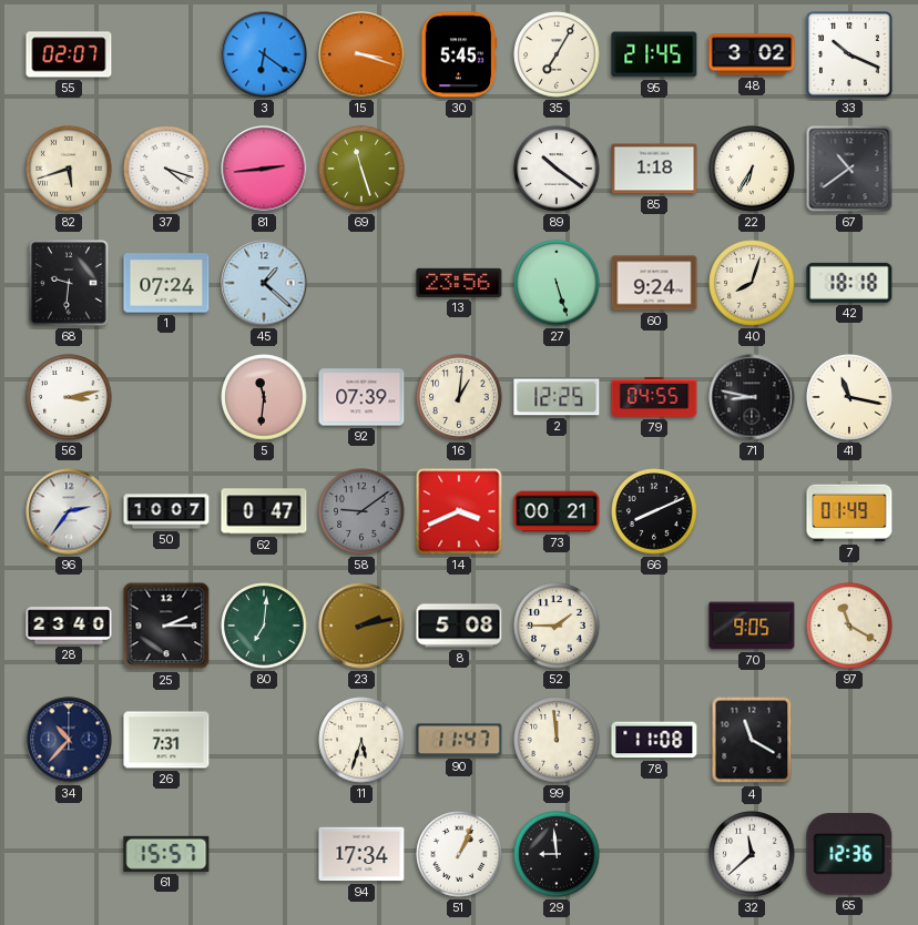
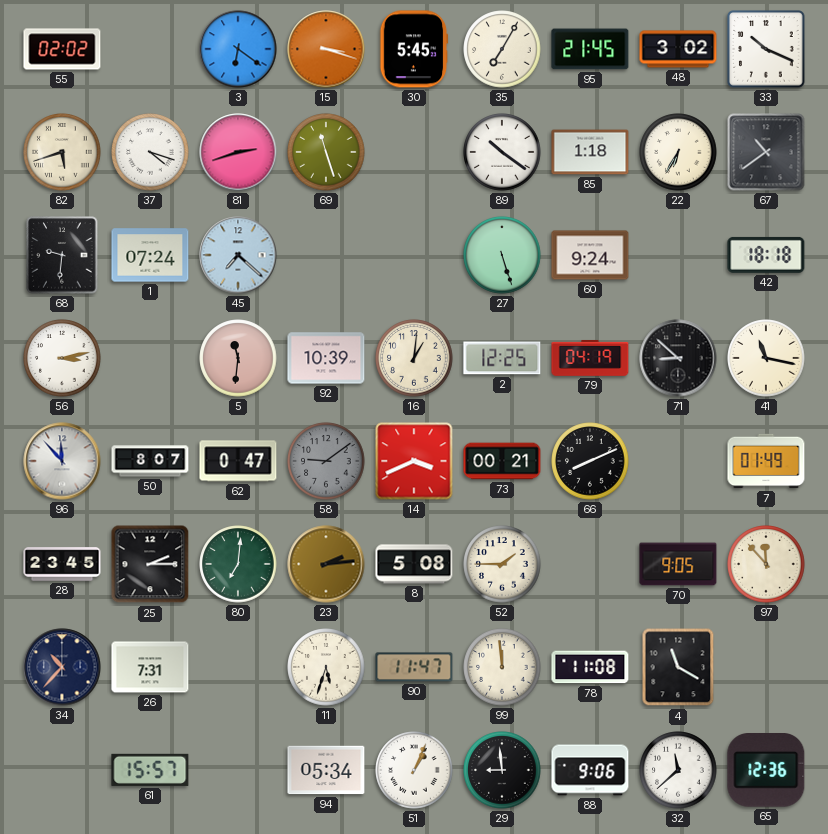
55: 02:07 -> 02:02 (62, 49)
81: 2:44 -> 2:42 (238, 152)
45: 1:22 -> 7:22 (238, 255)
13: 23:56 -> none (459, 283)
40: 8:03 -> none (752, 283)
92: 07:39 -> 10:39 (326, 358)
79: 04:55 -> 04:19 (590, 358)
71: 8:47 -> 8:52 (678, 358)
96: 2:36 -> 11:53 (62, 461)
50: 10:07 -> 8:07 (150, 461)
28: 23:40 -> 23:45 (62, 564)
23: 2:13 -> 2:14 (326, 564)
97: 11:20 -> 11:53 (766, 564)
94: 17:34 -> 05:34 (326, 770)
88: none -> 9:06 (590, 770)
